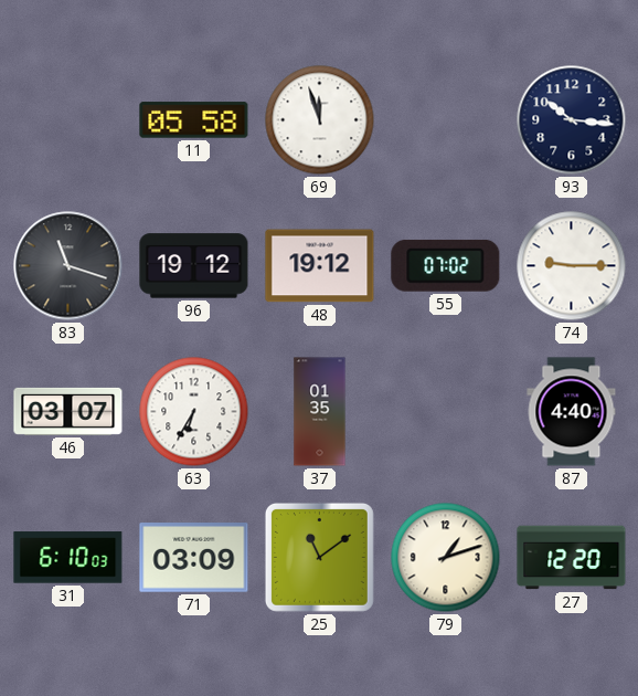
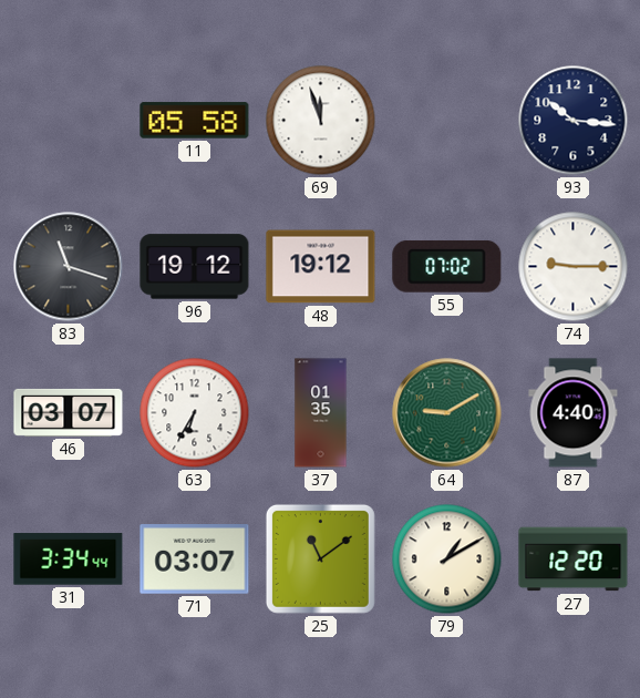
64: none -> 9:10 (447, 413)
31: 6:10 -> 3:34 (69, 560)
71: 03:09 -> 03:07 (195, 560)
79: 1:12 -> 1:10 (447, 560)
